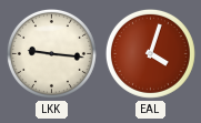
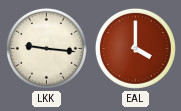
EAL: 4:03 -> 4:00 (135, 48)
